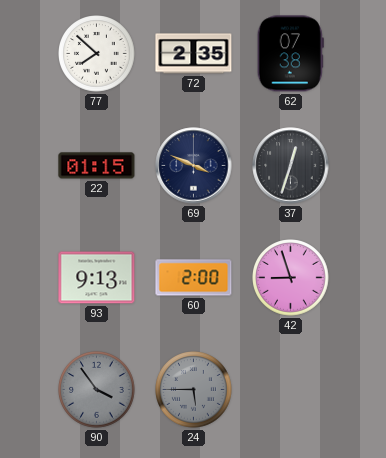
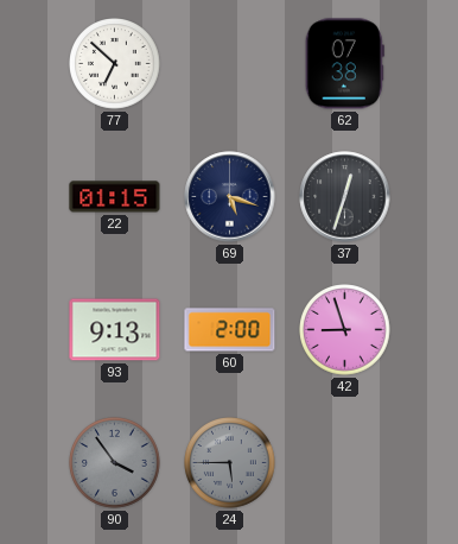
77: 7:52 -> 6:52 (115, 64)
72: 2:35 -> none (194, 54)
69: 3:49 -> 5:18 (230, 197)
